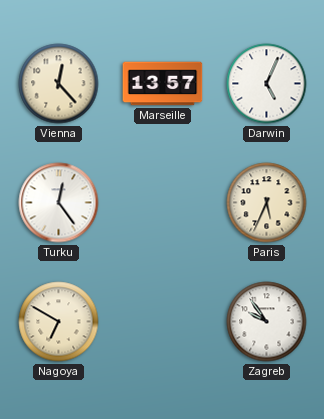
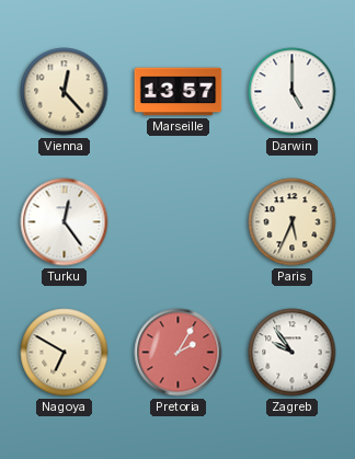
Darwin: 5:04 -> 5:00 (293, 92)
Pretoria: none -> 2:05 (179, 353)
